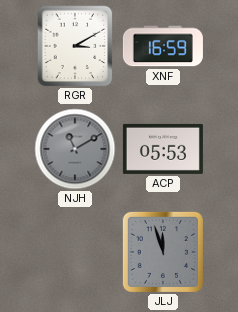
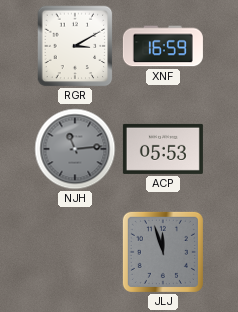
NJH: 11:10 -> 11:14 (75, 149)
